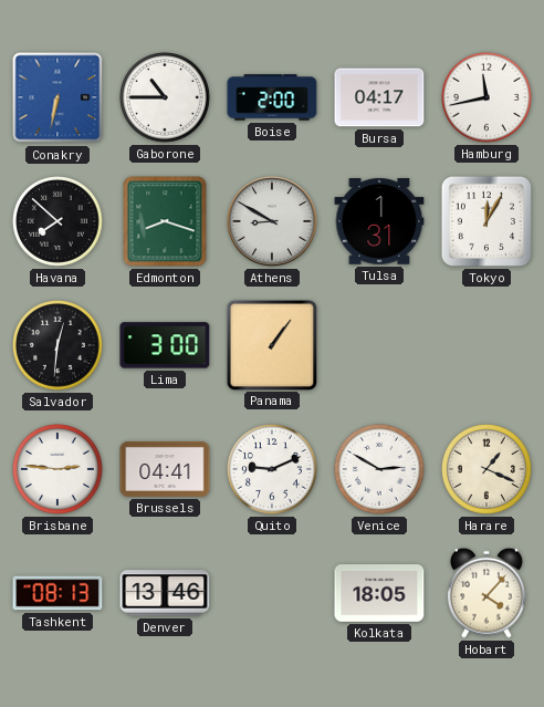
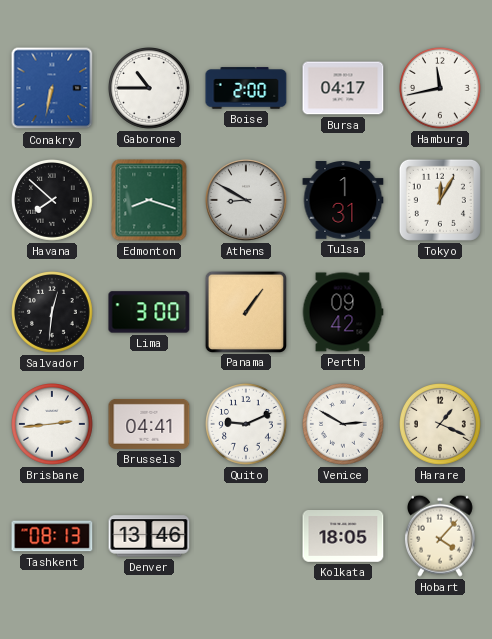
Perth: none -> 09:42 (343, 312)
Brisbane: 2:46 -> 2:44 (53, 425)
